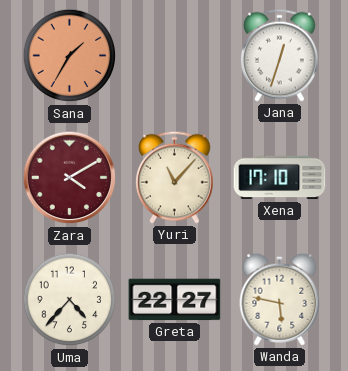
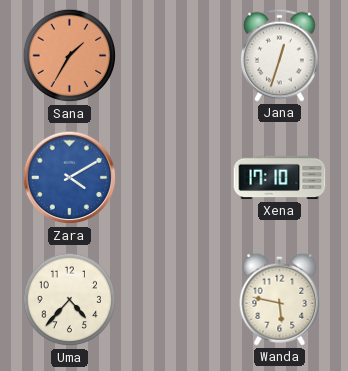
Zara dial: burgundy -> blue (70, 178)
Yuri: 11:07 -> none (175, 177)
Greta: 22:27 -> none (175, 300)
